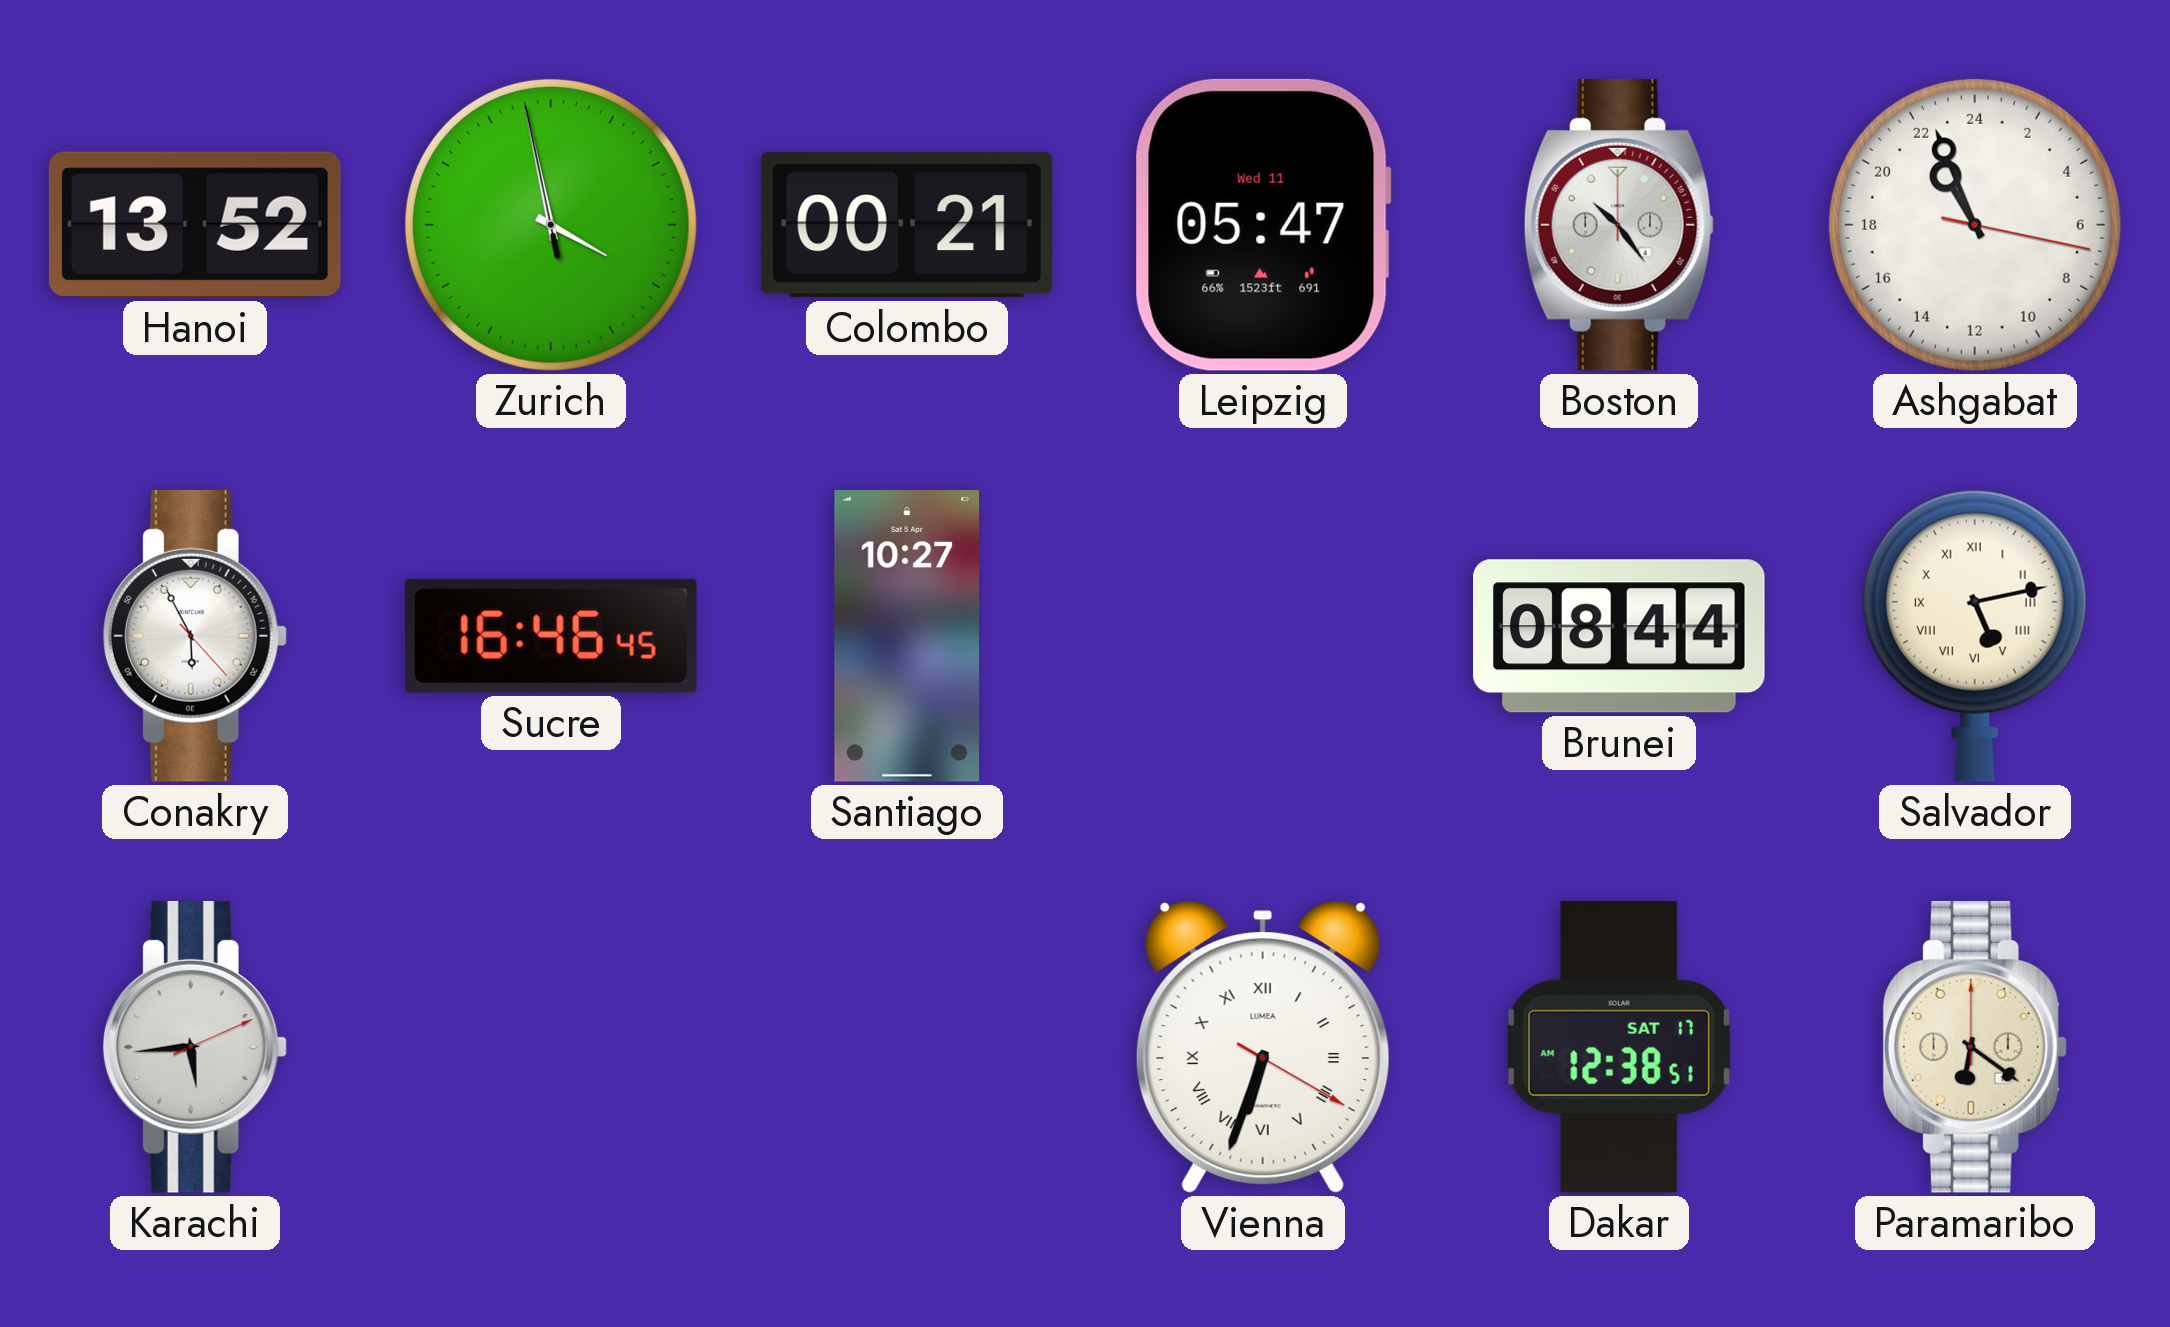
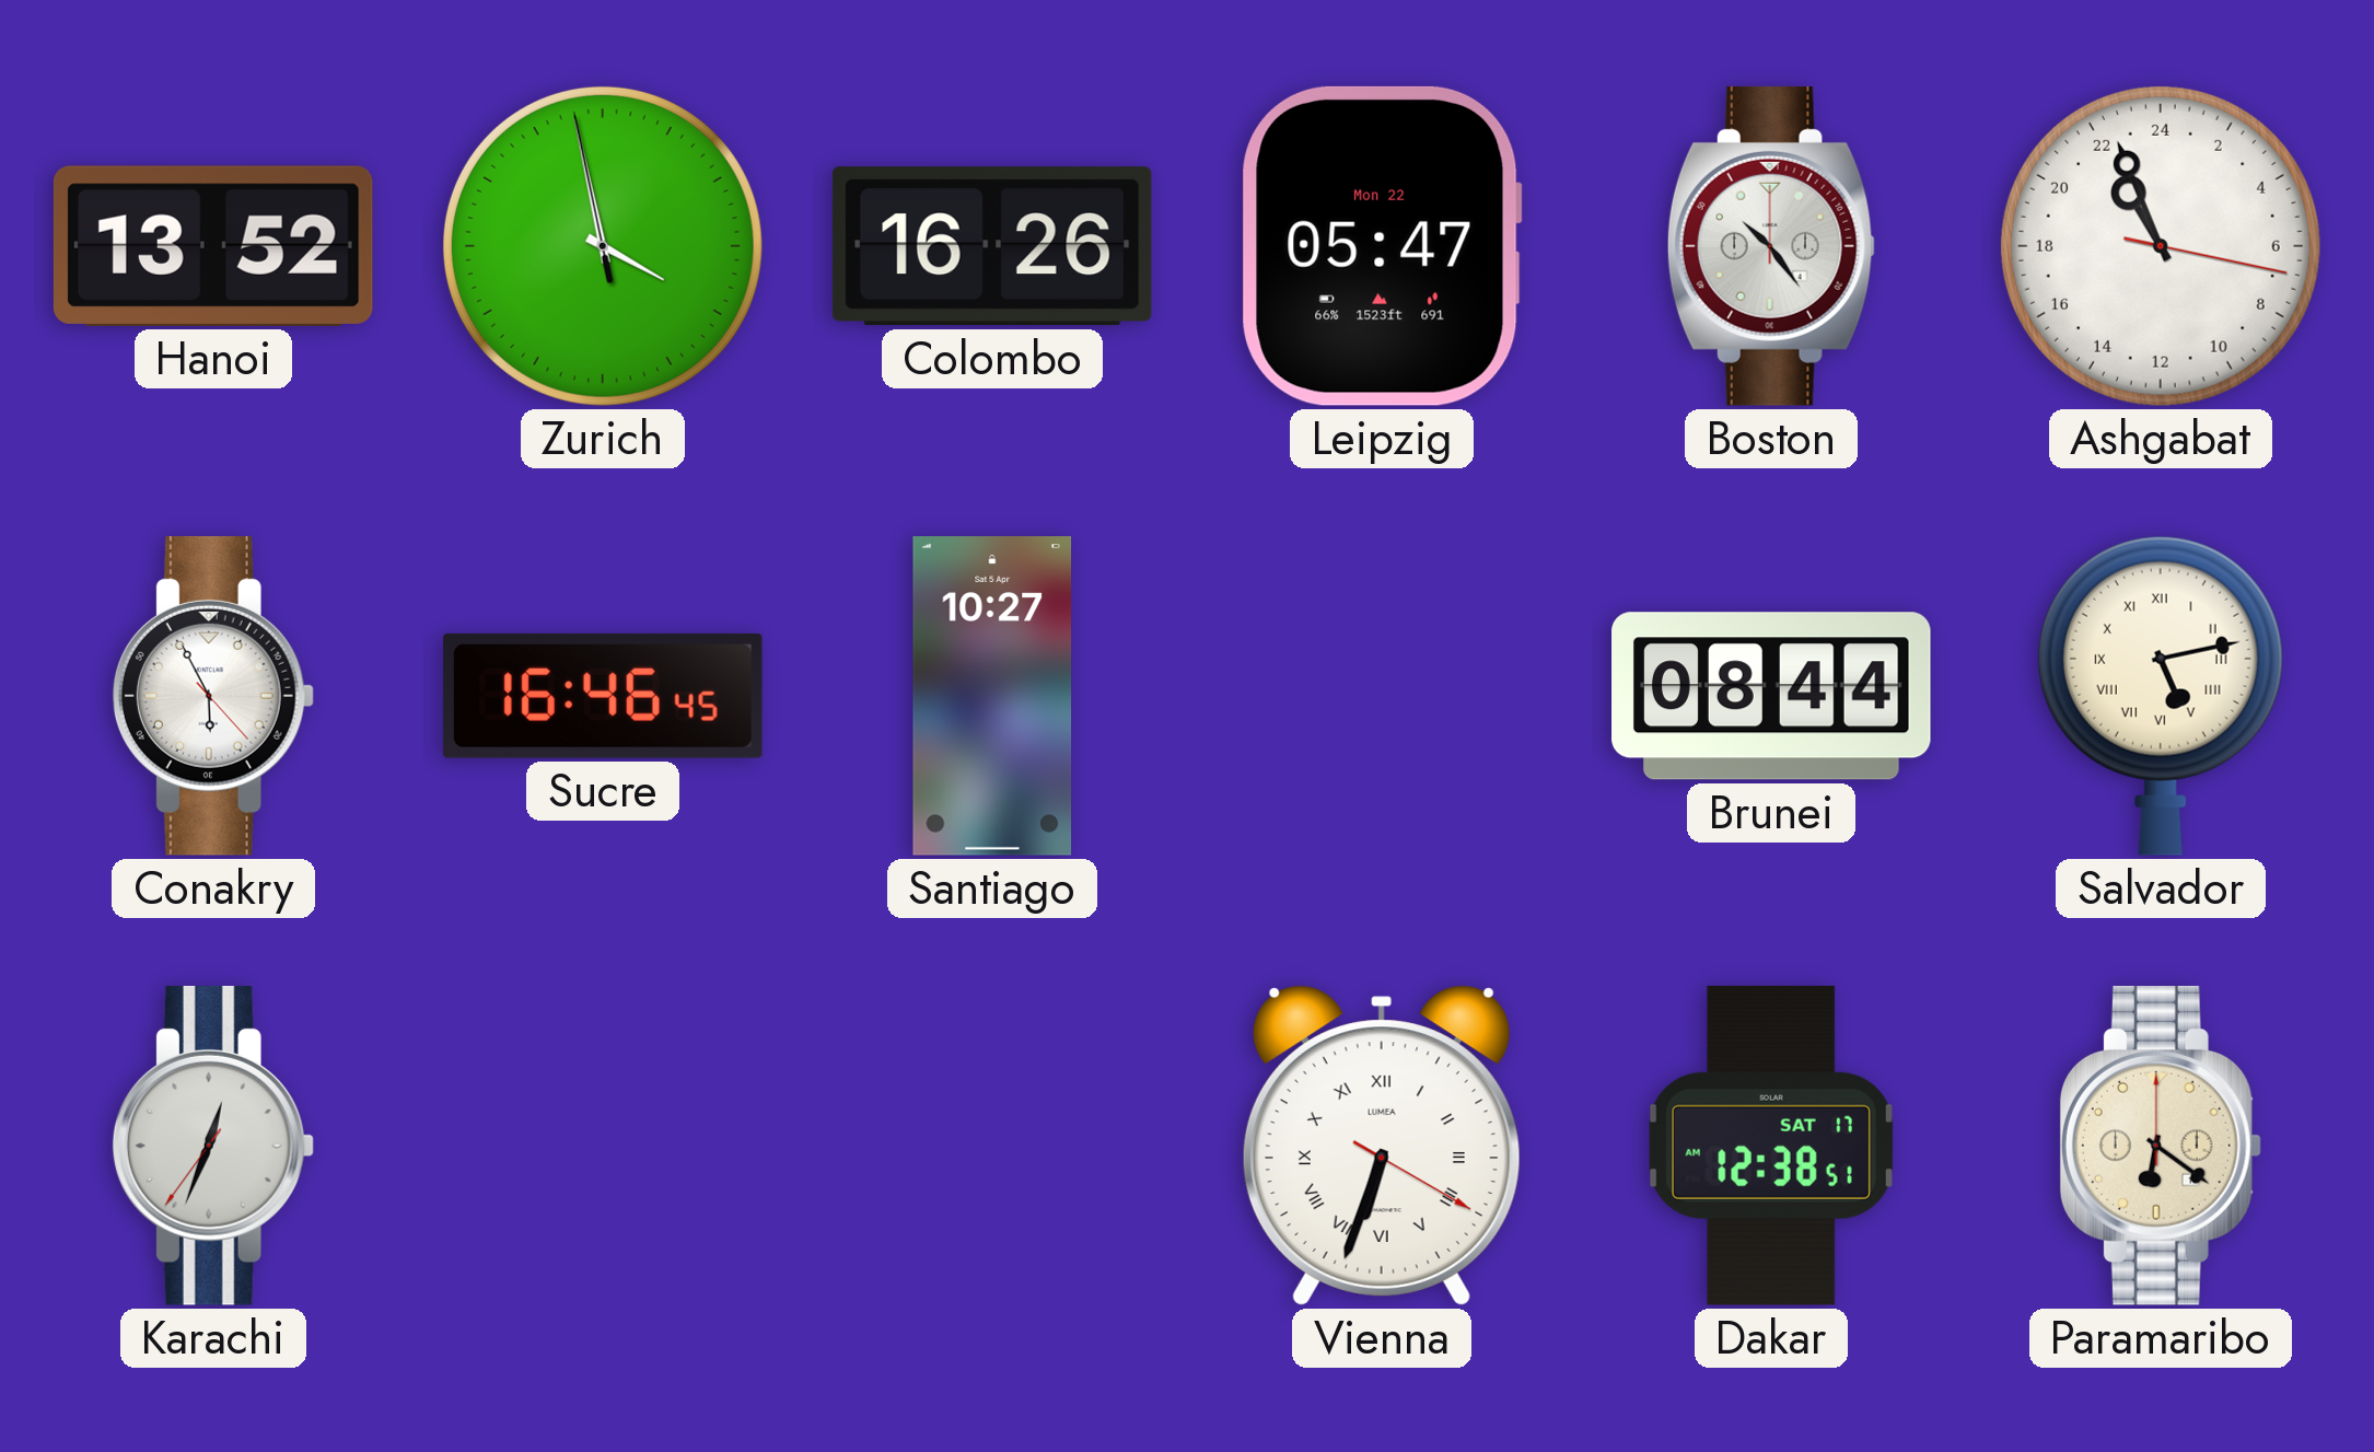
Colombo: 00:21 -> 16:26 (992, 246)
Leipzig date: Wed 11 -> Mon 22 (1382, 246)
Karachi: 5:44 -> 12:33 (213, 1146)
